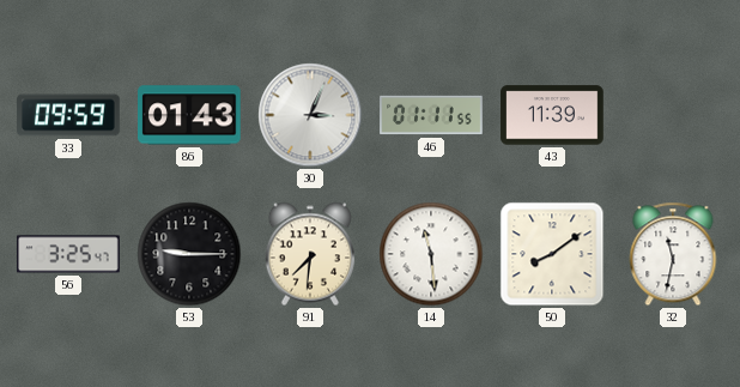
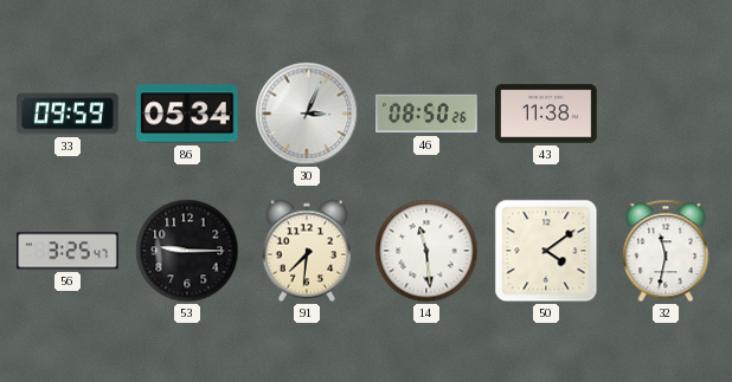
86: 01:43 -> 05:34 (188, 114)
46: 01:11 -> 08:50 (426, 114)
43: 11:39 -> 11:38 (546, 114)
50: 8:09 -> 4:09 (546, 251)
